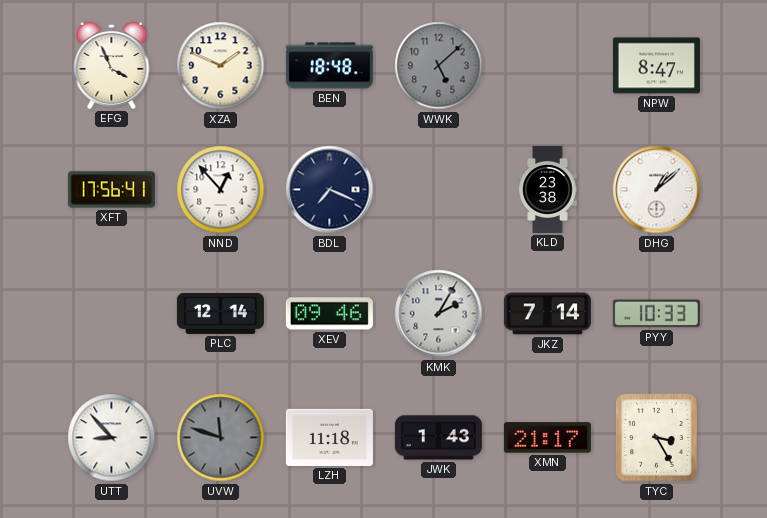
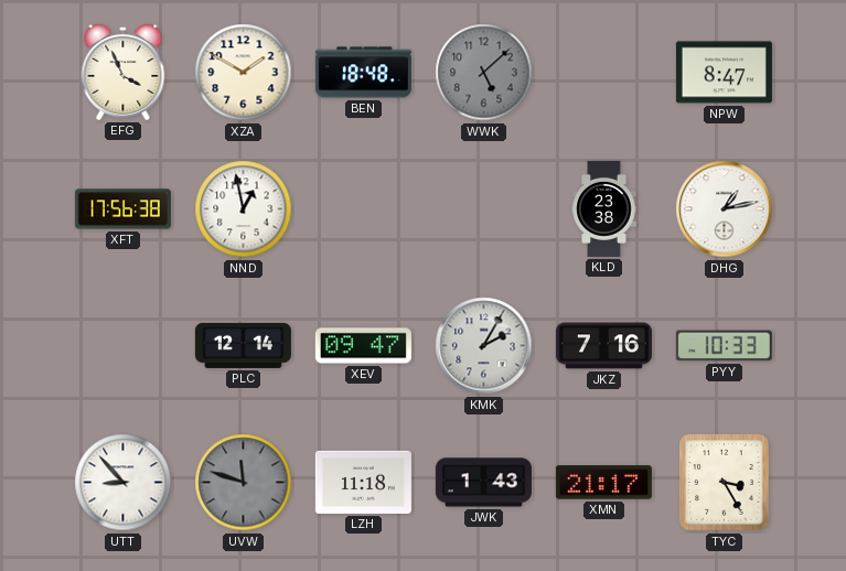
XZA: 1:49 -> 1:50 (244, 73)
XFT: 17:56:41 -> 17:56:38 (122, 209)
NND: 12:53 -> 12:58 (244, 209)
BDL: 7:19 -> none (330, 190)
DHG: 1:08 -> 1:13 (725, 209)
XEV: 09:46 -> 09:47 (363, 346)
JKZ: 7:14 -> 7:16 (603, 346)
